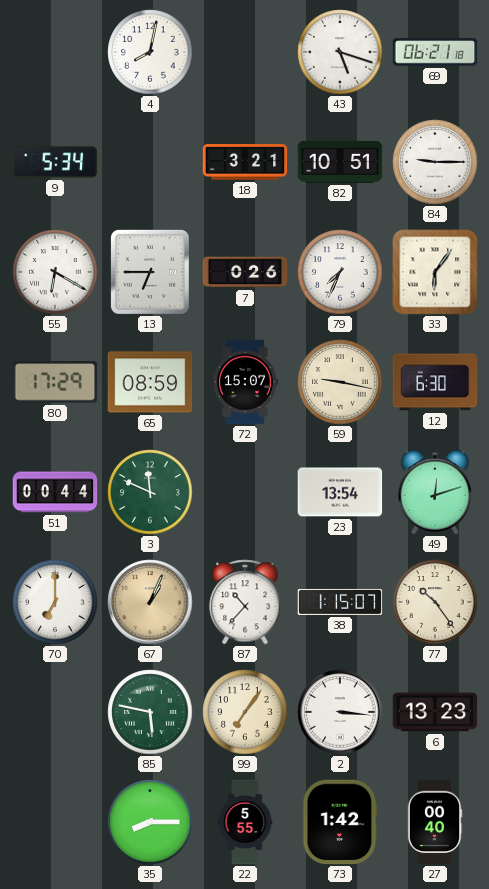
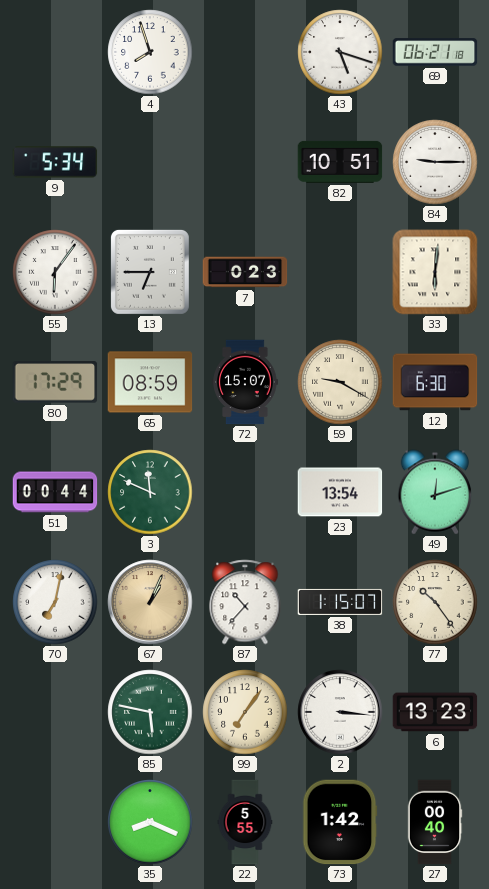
4: 8:02 -> 7:57 (150, 52)
18: 3:21 -> none (245, 162)
55: 6:20 -> 6:06 (55, 272)
7: 0:26 -> 0:23 (245, 272)
79: 7:34 -> none (340, 272)
33: 6:06 -> 6:01 (435, 272)
59: 9:17 -> 9:20 (340, 382)
70: 7:00 -> 7:02 (55, 602)
35: 8:15 -> 8:19 (150, 822)
